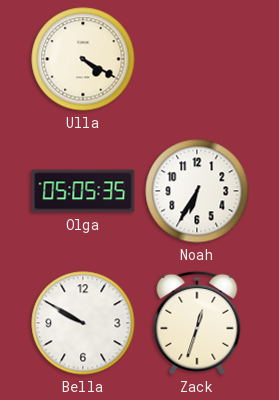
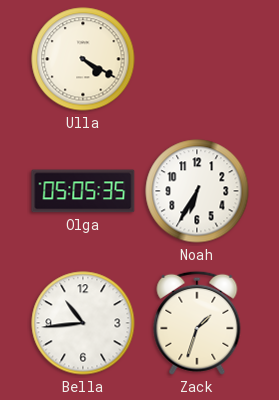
Bella: 9:50 -> 10:44 (83, 323)
Zack: 12:33 -> 1:33 (197, 323)
